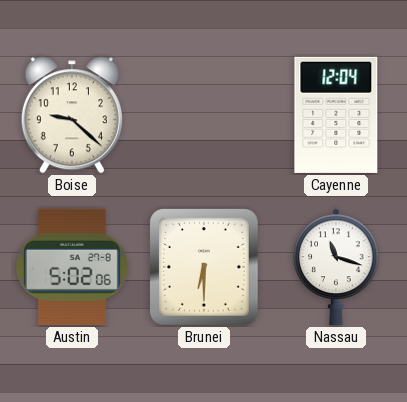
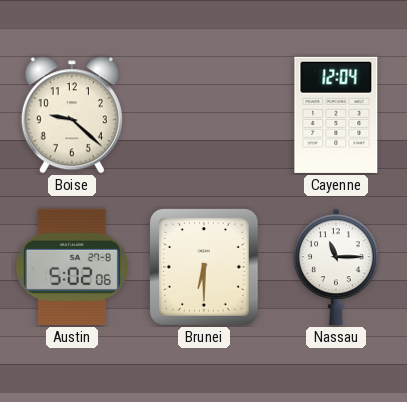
Nassau: 11:18 -> 11:15 (336, 267)
